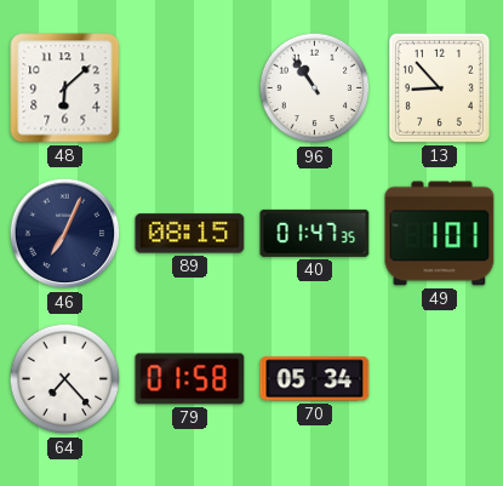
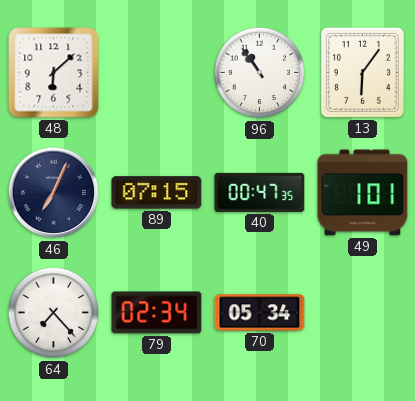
13: 8:53 -> 6:06 (362, 72)
89: 08:15 -> 07:15 (157, 193)
40: 01:47 -> 00:47 (260, 192)
79: 01:58 -> 02:34 (157, 313)
